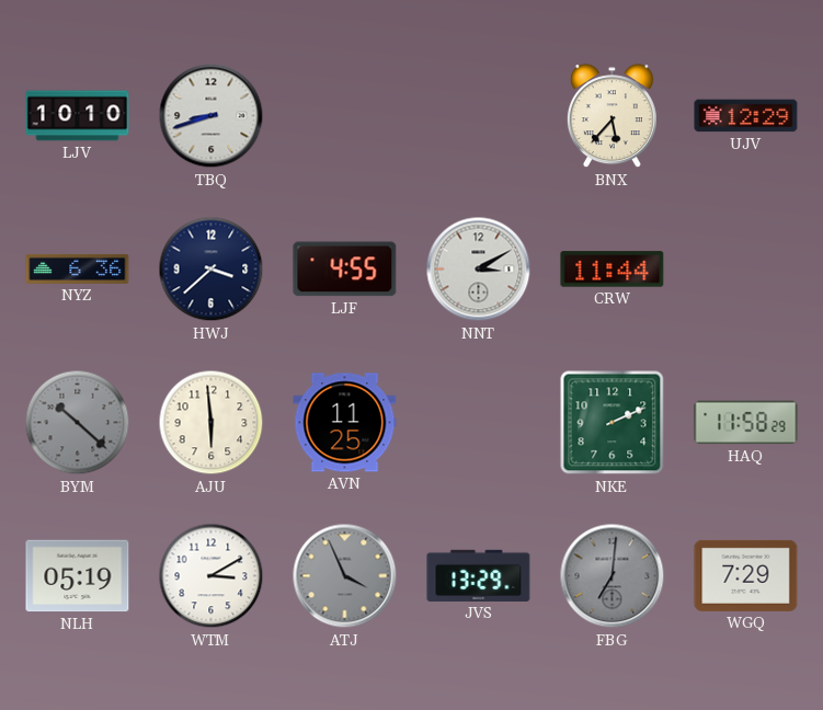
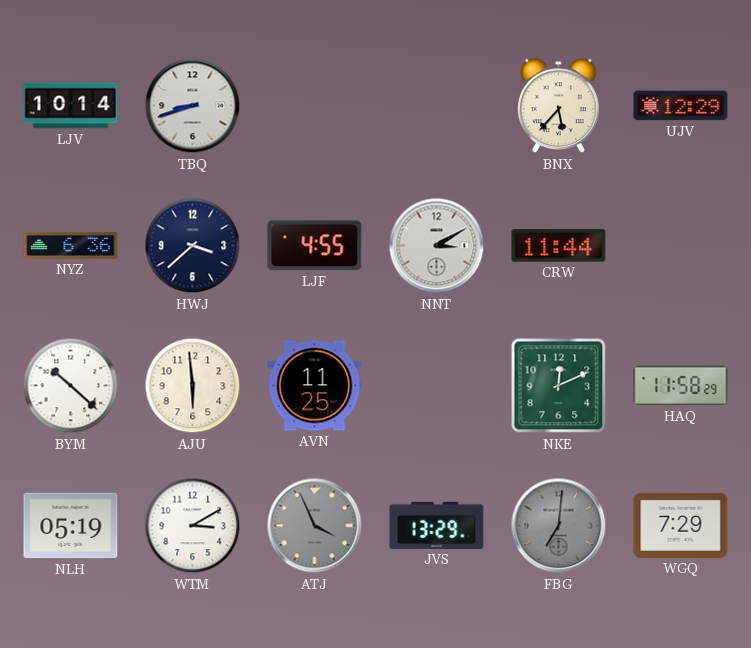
LJV: 10:10 -> 10:14 (71, 106)
BYM dial: grey -> white (71, 386)
NKE: 2:11 -> 12:11 (559, 386)
